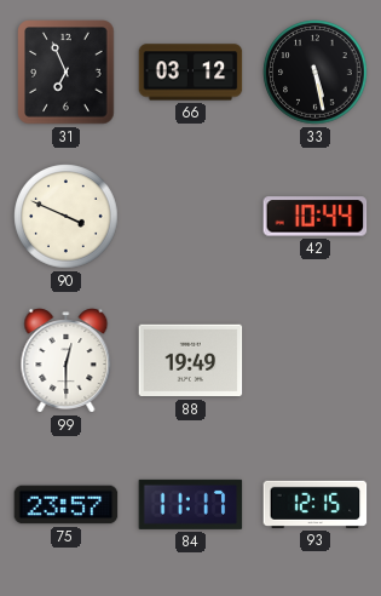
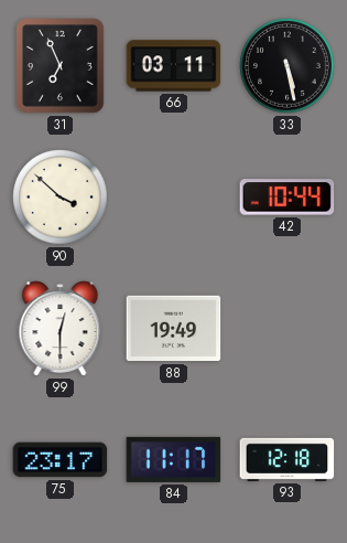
66: 03:12 -> 03:11 (174, 66)
90: 3:49 -> 3:52 (61, 198)
75: 23:57 -> 23:17 (61, 460)
93: 12:15 -> 12:18 (288, 459)
